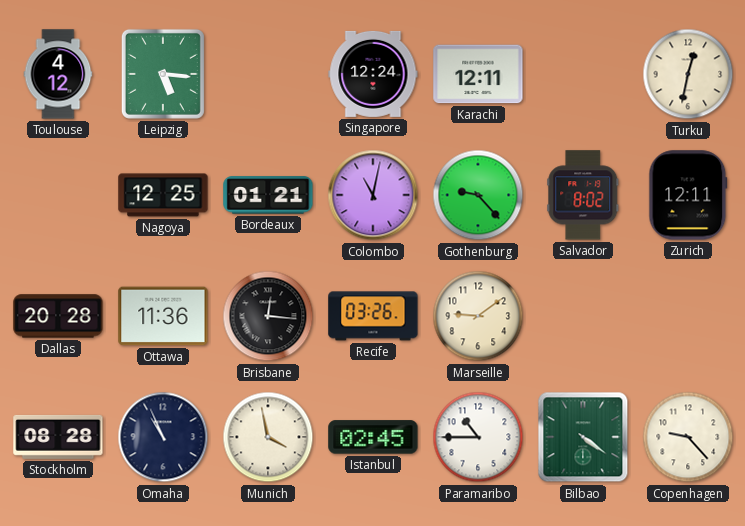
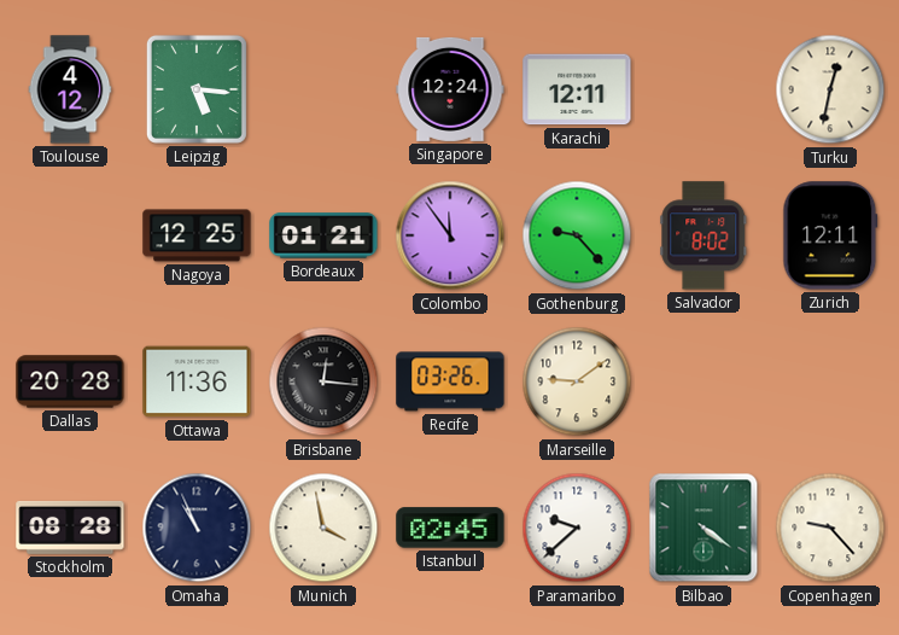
Colombo: 11:02 -> 11:54 (450, 235)
Paramaribo: 10:45 -> 9:38 (577, 528)
